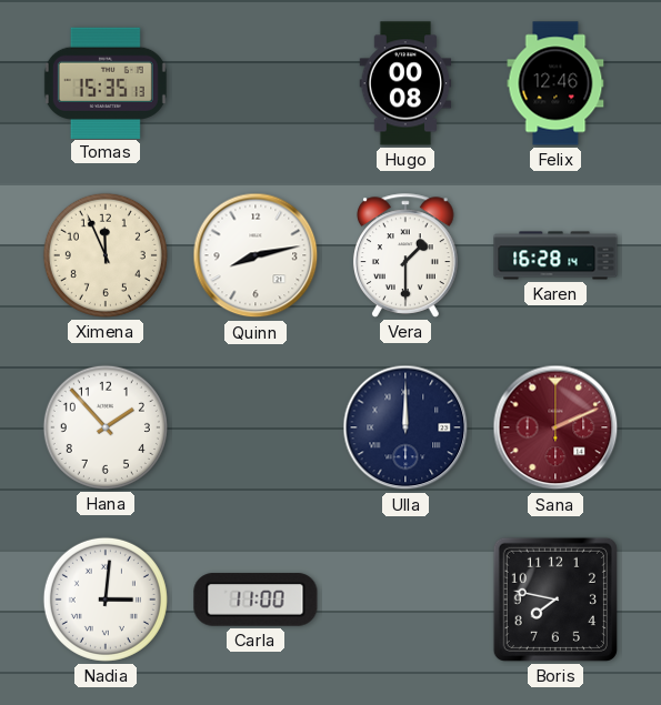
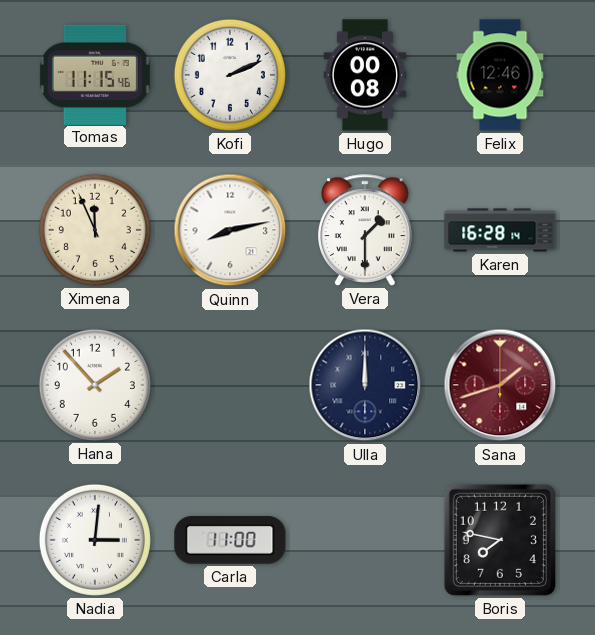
Tomas: 15:35 -> 11:15 (95, 74)
Kofi: none -> 2:11 (230, 75)
Sana: 2:11 -> 1:42 (500, 385)
